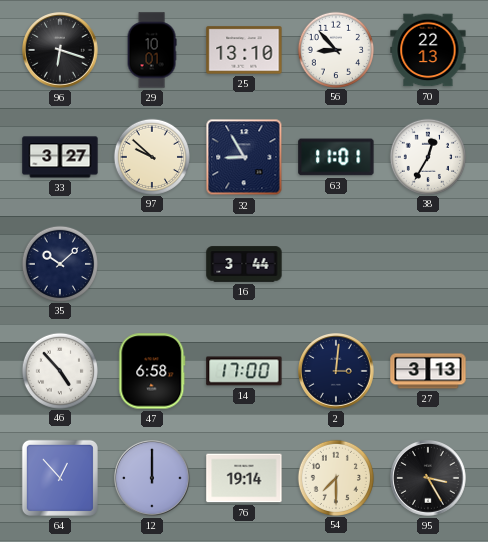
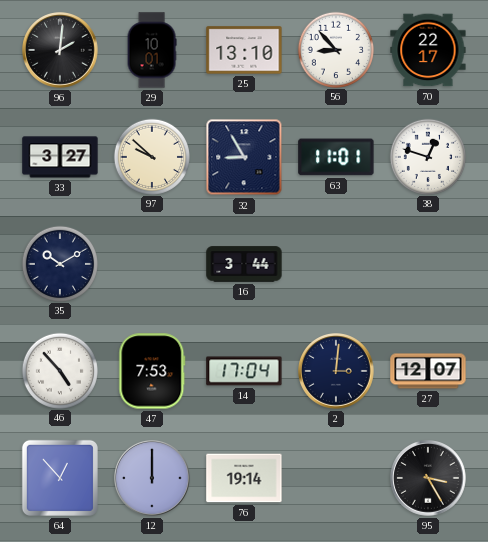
96: 6:18 -> 2:01 (61, 51)
70: 22:13 -> 22:17 (428, 50)
38: 12:35 -> 12:48 (427, 156)
35: 10:08 -> 10:10 (59, 263)
47: 6:58 -> 7:53 (152, 371)
14: 17:00 -> 17:04 (244, 371)
27: 3:13 -> 12:07 (428, 371)
54: 7:30 -> none (335, 477)
